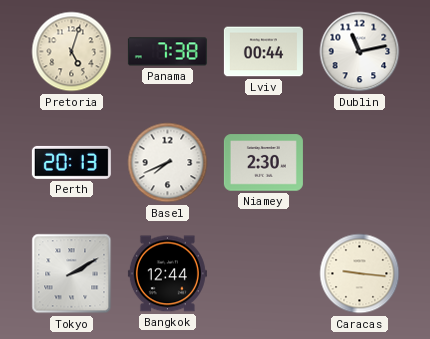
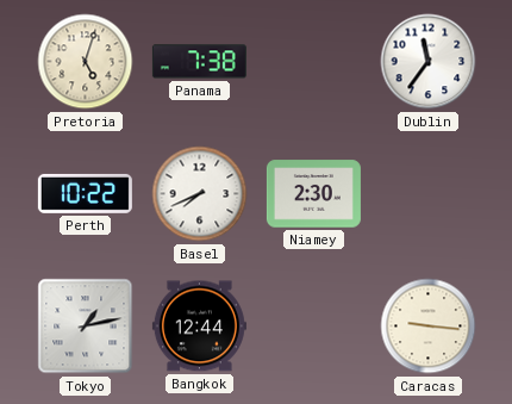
Lviv: 00:44 -> none (263, 52)
Dublin: 11:13 -> 11:36 (429, 62)
Perth: 20:13 -> 10:22 (85, 193)
Tokyo: 2:10 -> 1:13 (86, 327)
